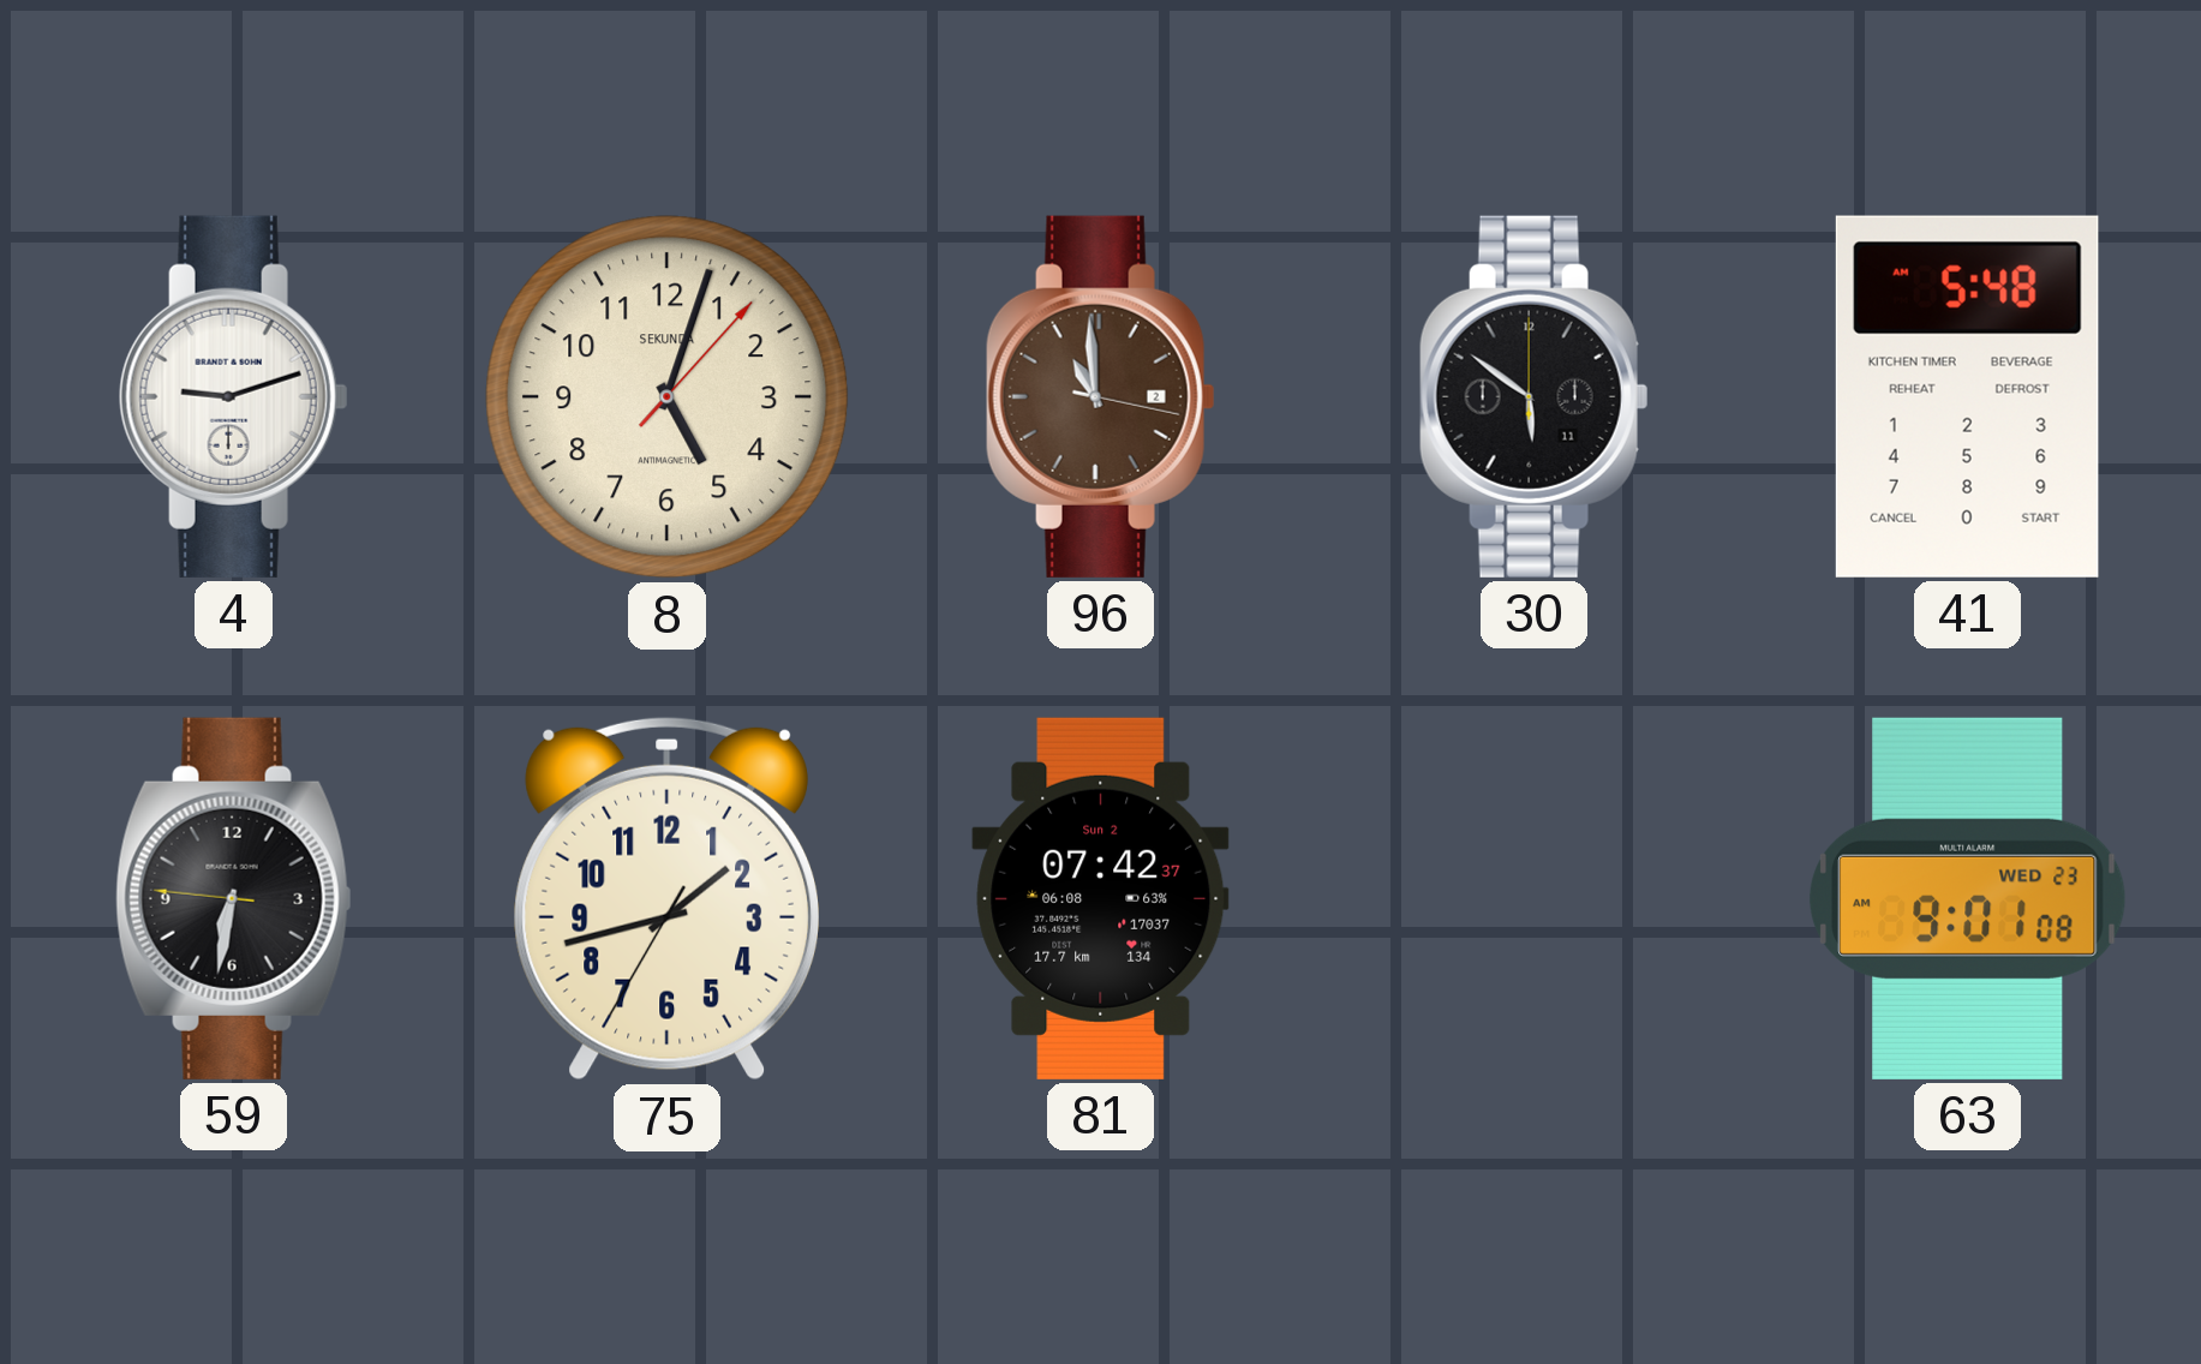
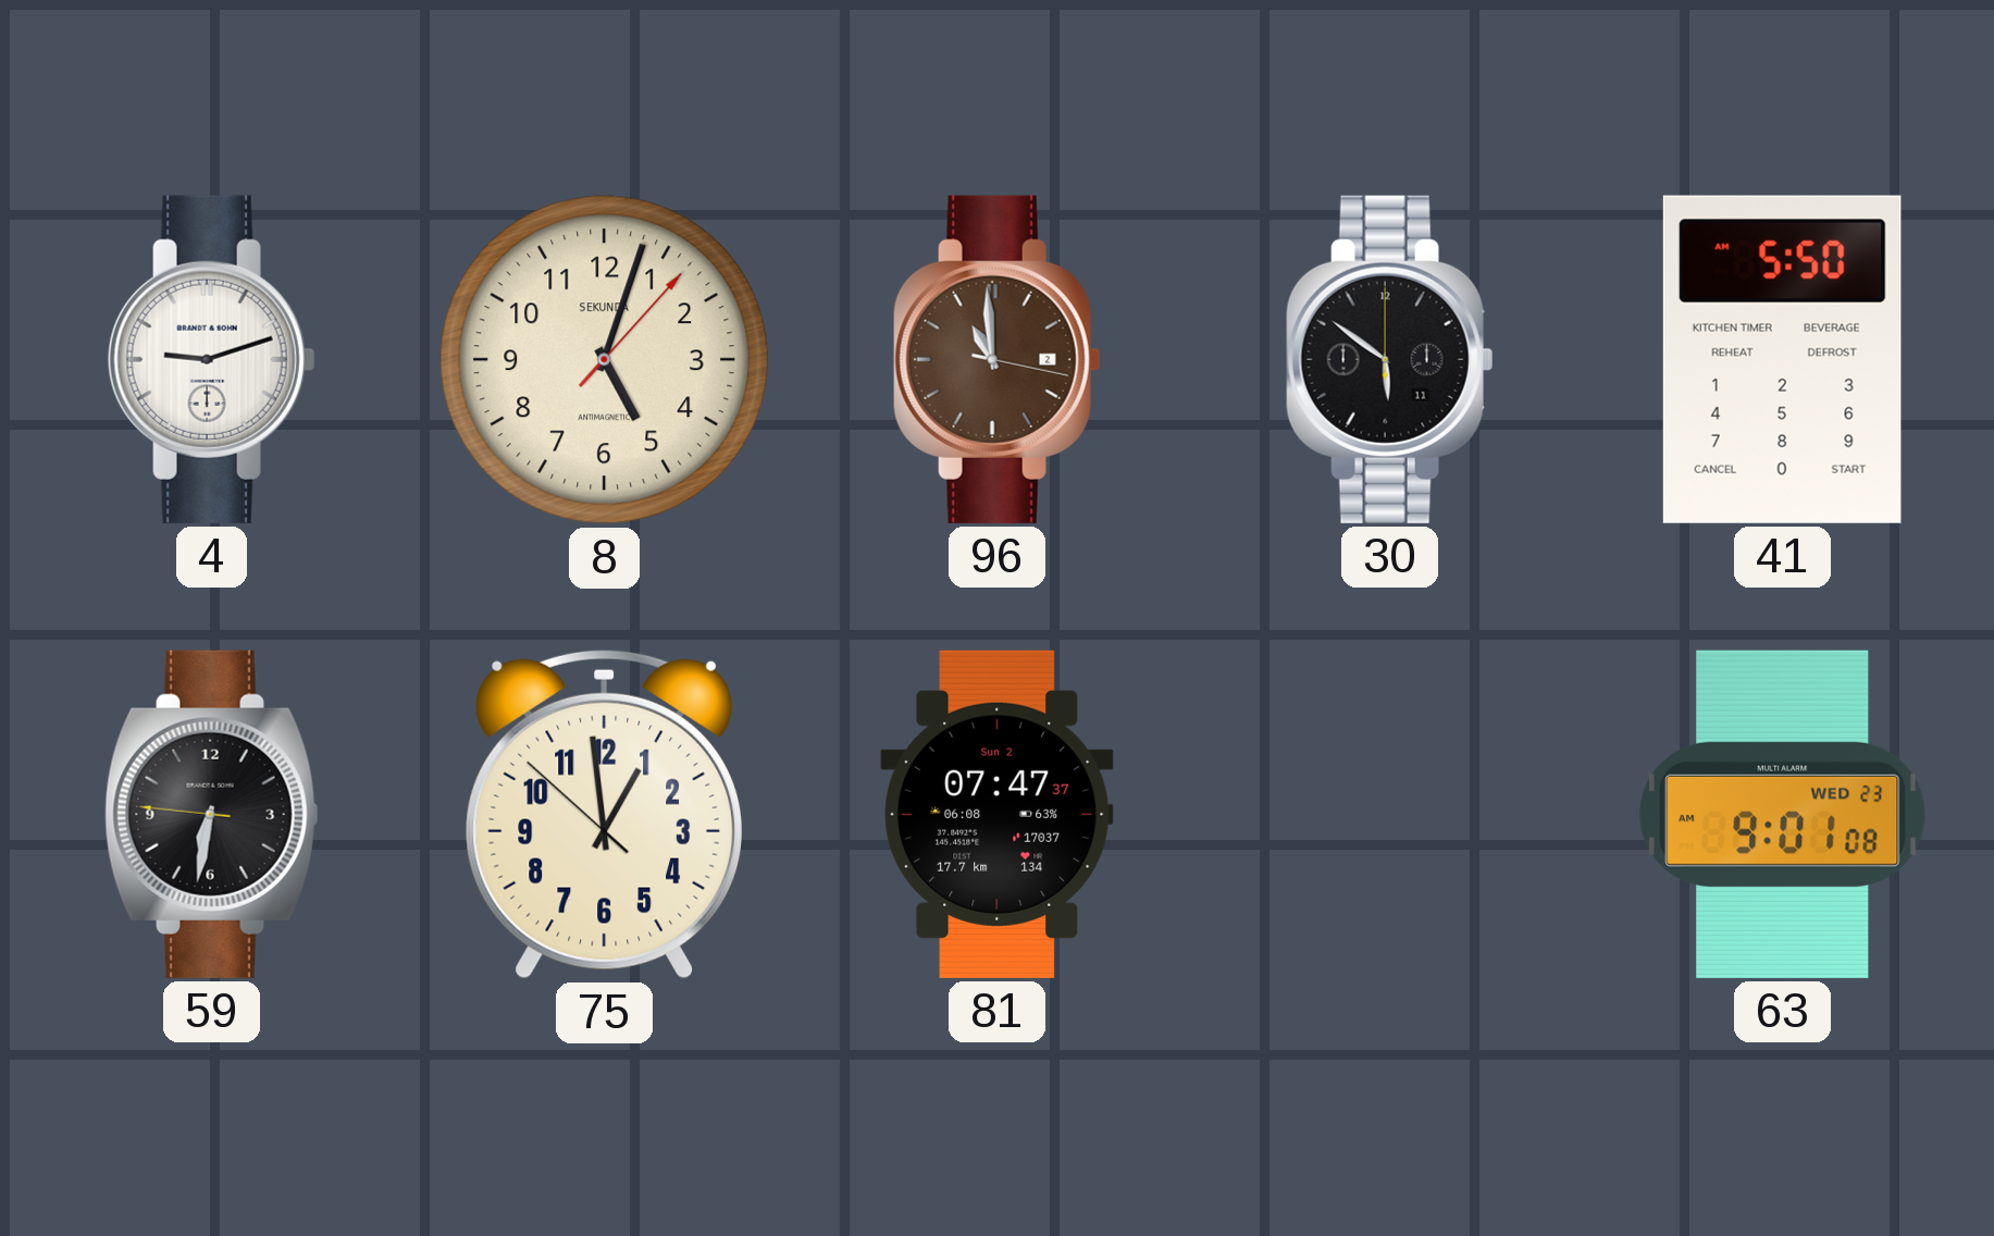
41: 5:48 -> 5:50 (1782, 359)
75: 1:42 -> 12:58 (604, 814)
81: 07:42 -> 07:47 (998, 814)
